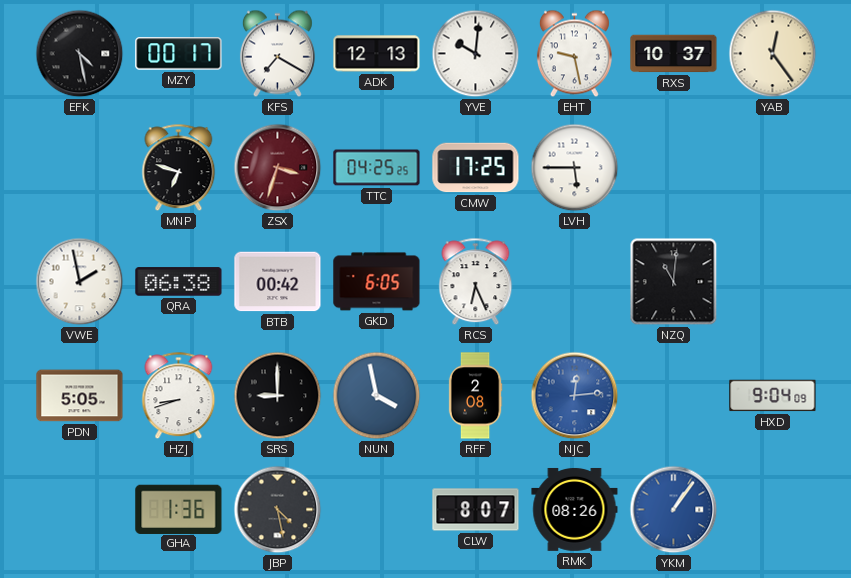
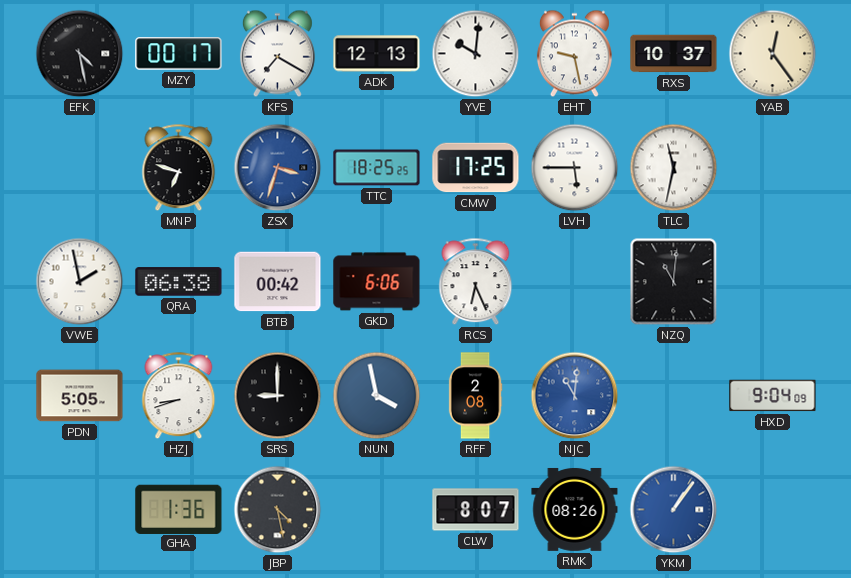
ZSX dial: burgundy -> blue (278, 168)
TTC: 04:25 -> 18:25 (377, 168)
TLC: none -> 11:32 (674, 168)
GKD: 6:05 -> 6:06 (377, 282)
NJC: 12:14 -> 11:01 (575, 396)
